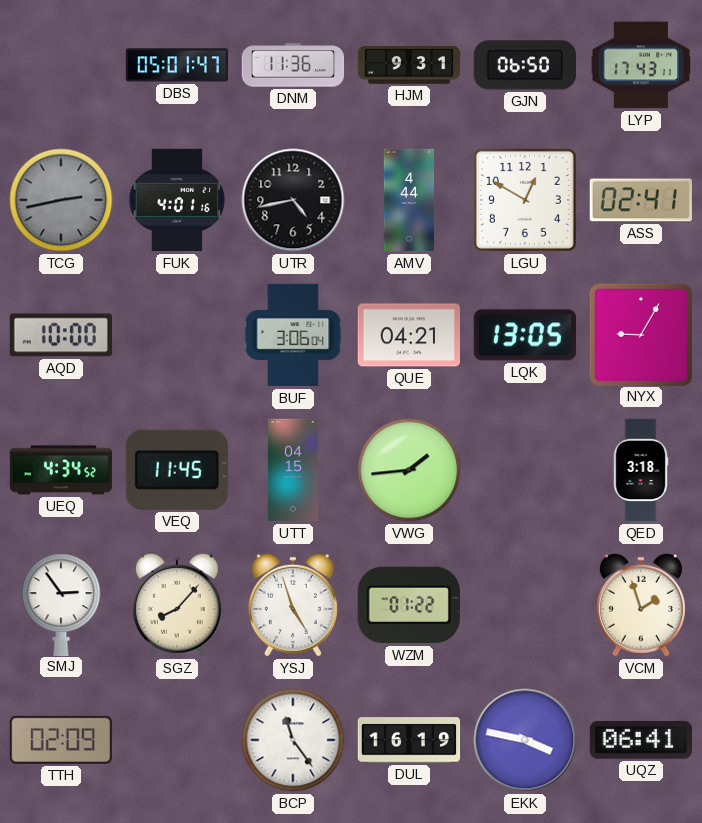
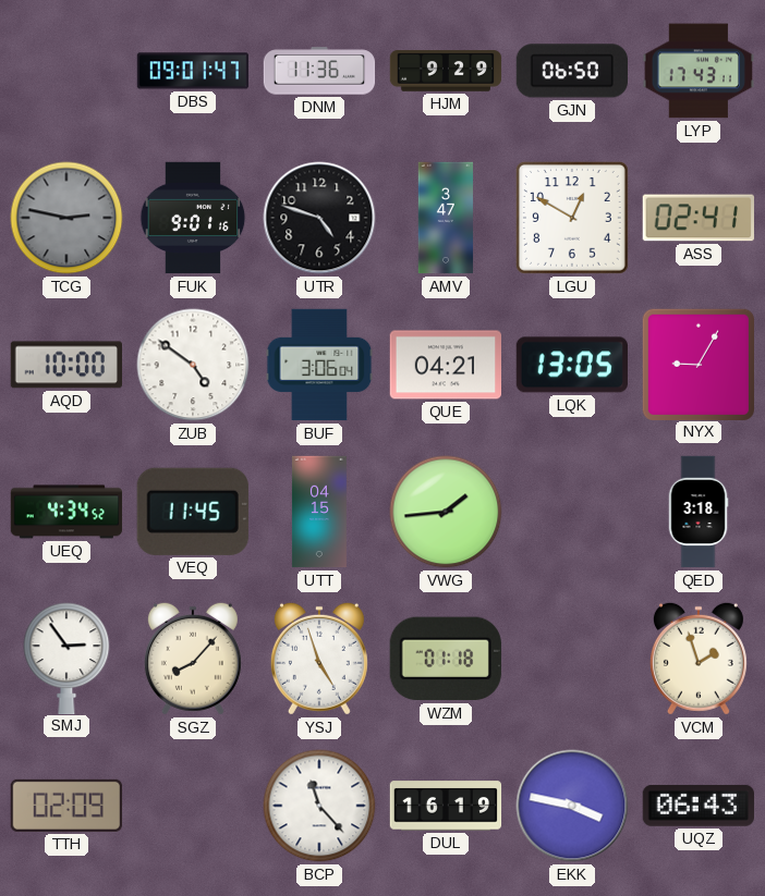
DBS: 05:01 -> 09:01 (193, 71)
HJM: 9:31 -> 9:29 (446, 71)
TCG: 2:43 -> 2:47 (66, 218)
FUK: 4:01 -> 9:01 (193, 218)
UTR: 4:43 -> 4:48 (319, 218)
AMV: 4:44 -> 3:47 (446, 218)
ZUB: none -> 4:51 (193, 365)
WZM: 01:22 -> 01:18 (446, 659)
BCP: 11:24 -> 11:23 (319, 806)
UQZ: 06:41 -> 06:43 (699, 806)
